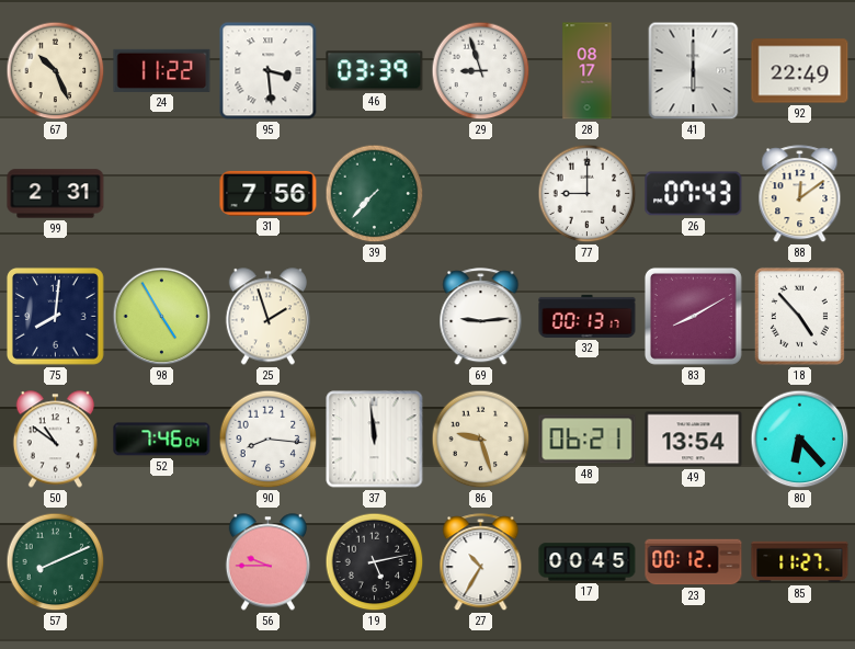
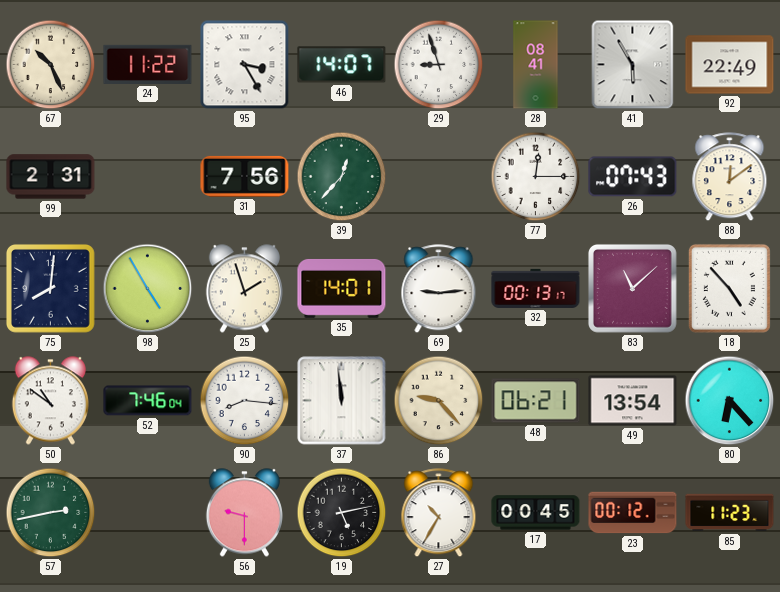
95: 3:29 -> 3:25 (245, 65)
46: 03:39 -> 14:07 (342, 65)
28: 08:17 -> 08:41 (536, 65)
41: 6:00 -> 5:55 (633, 65)
39: 7:37 -> 12:37 (342, 177)
77: 9:00 -> 12:15 (536, 177)
35: none -> 14:01 (342, 288)
83: 8:10 -> 11:08 (632, 288)
86: 9:27 -> 9:23 (439, 401)
57: 8:11 -> 2:43 (51, 513)
56: 9:45 -> 9:30 (244, 513)
85: 11:27 -> 11:23 (730, 513)
